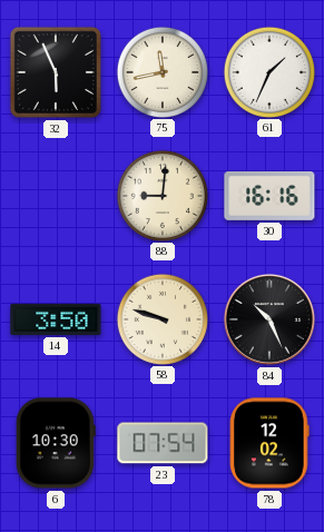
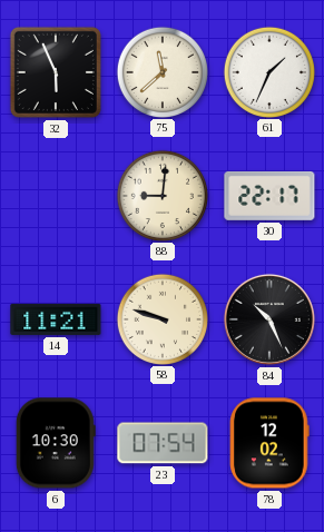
75: 11:43 -> 11:38 (161, 71)
30: 16:16 -> 22:17 (269, 196)
14: 3:50 -> 11:21 (56, 319)
